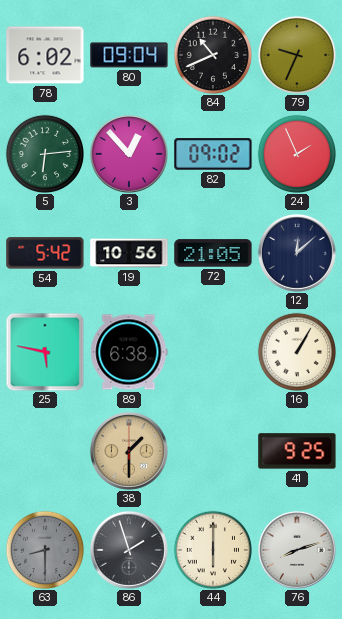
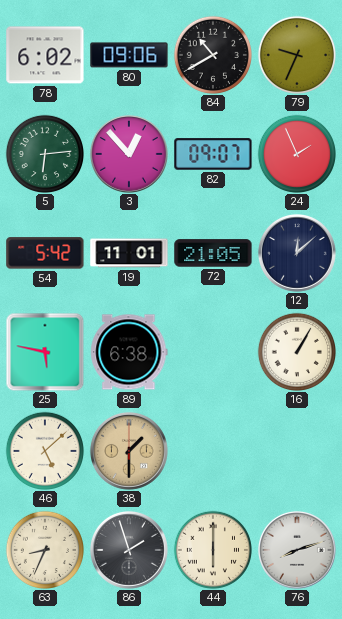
80: 09:04 -> 09:06 (129, 55)
84: 10:41 -> 10:40 (212, 54)
82: 09:02 -> 09:07 (213, 154)
19: 10:56 -> 11:01 (129, 253)
46: none -> 5:08 (44, 450)
41: 9:25 -> none (297, 451)
63: 8:30 -> 8:34 (44, 549)
63 dial: grey -> cream (44, 549)
